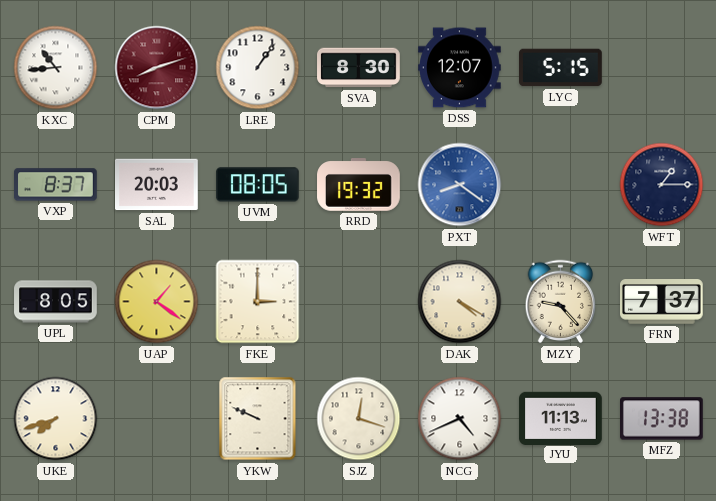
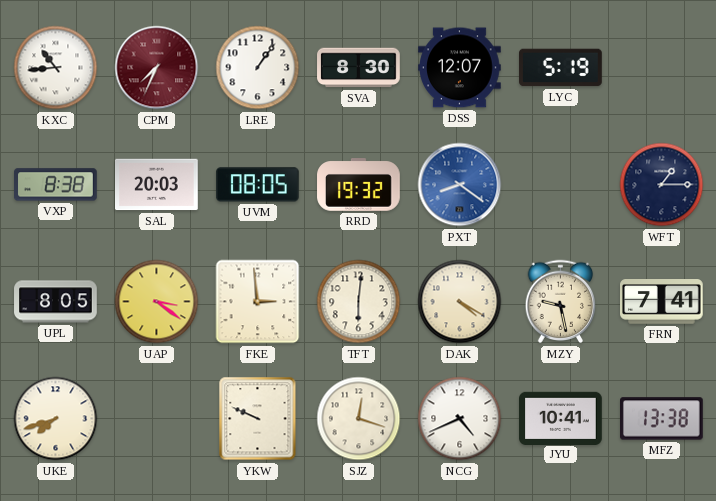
CPM: 8:12 -> 7:34 (157, 68)
LYC: 5:15 -> 5:19 (561, 68)
VXP: 8:37 -> 8:38 (56, 185)
UAP: 1:21 -> 3:21 (157, 302)
FKE: 3:00 -> 2:59 (258, 302)
TFT: none -> 6:01 (359, 302)
MZY: 9:23 -> 9:28 (561, 302)
FRN: 7:37 -> 7:41 (662, 302)
JYU: 11:13 -> 10:41 (561, 418)
